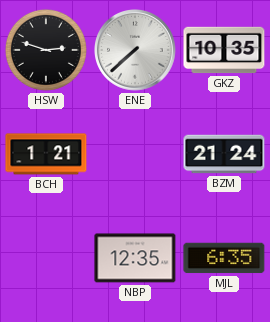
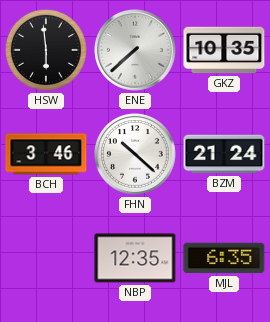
HSW: 2:48 -> 5:59 (46, 50)
BCH: 1:21 -> 3:46 (46, 154)
FHN: none -> 10:22 (136, 155)
